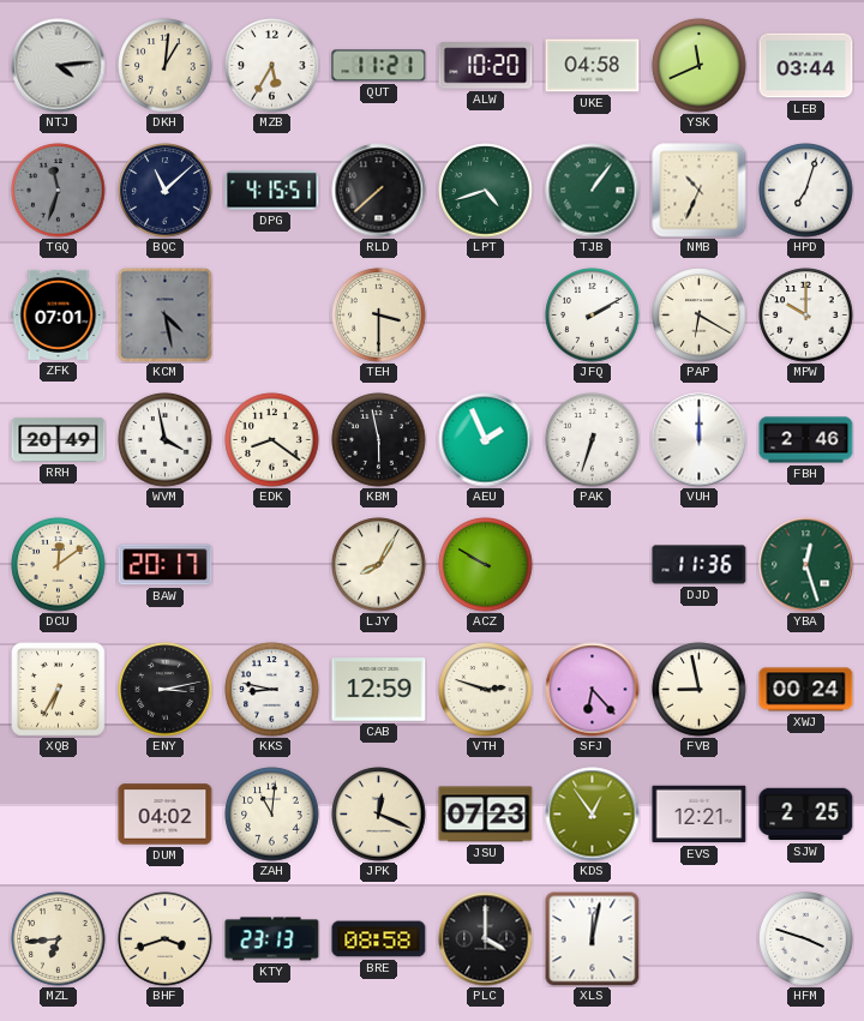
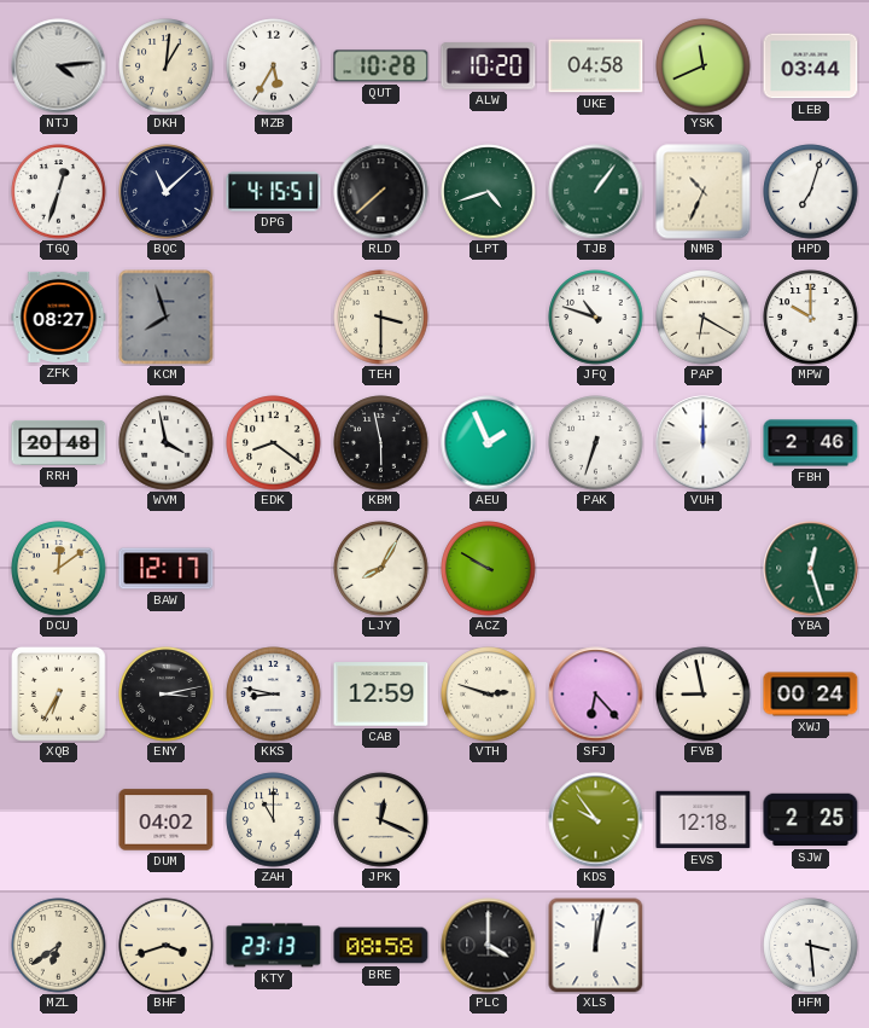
QUT: 11:21 -> 10:28 (381, 66)
TGQ: 11:33 -> 12:33 (59, 192)
TGQ dial: grey -> white (59, 192)
ZFK: 07:01 -> 08:27 (59, 316)
KCM: 4:28 -> 7:57 (167, 318)
JFQ: 2:10 -> 10:48 (596, 318)
RRH: 20:49 -> 20:48 (59, 442)
BAW: 20:17 -> 12:17 (167, 569)
DJD: 11:36 -> none (700, 565)
ZAH: 11:01 -> 11:00 (274, 820)
JSU: 07:23 -> none (486, 815)
KDS: 12:54 -> 9:54 (596, 820)
EVS: 12:21 -> 12:18 (704, 820)
MZL: 6:44 -> 6:39 (59, 946)
HFM: 3:48 -> 3:29 (811, 946)
